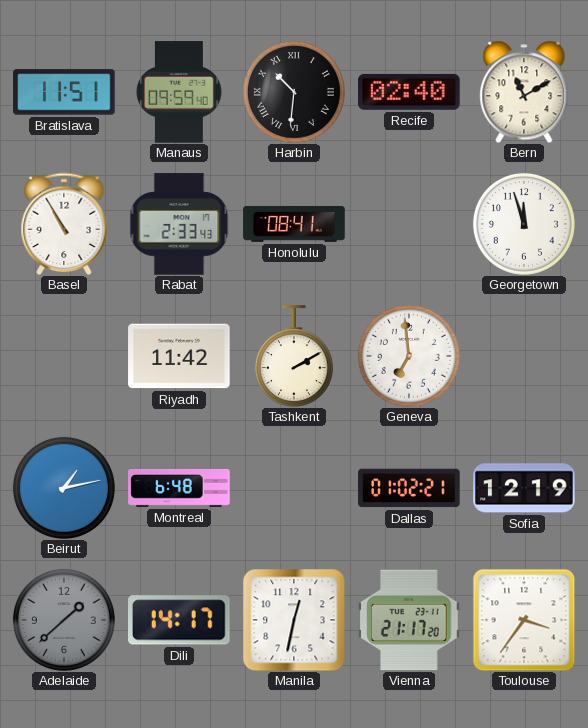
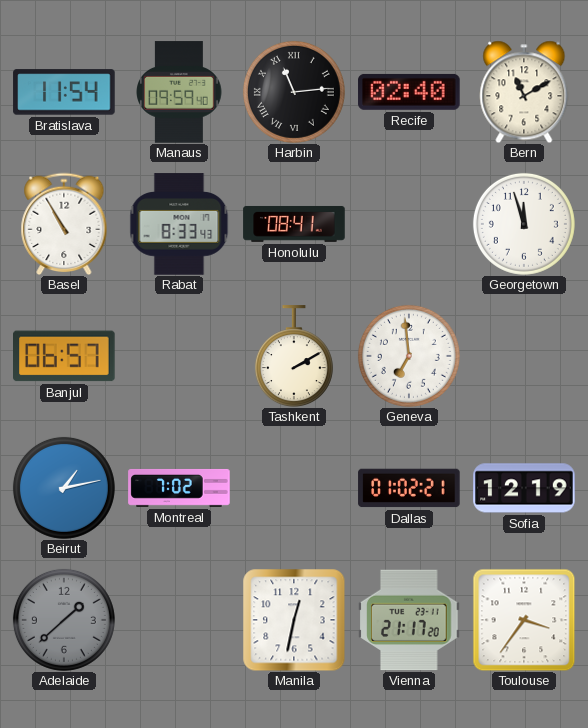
Bratislava: 11:51 -> 11:54 (64, 92)
Harbin: 10:31 -> 11:14 (294, 92)
Rabat: 2:33 -> 8:33 (179, 224)
Banjul: none -> 06:57 (65, 356)
Riyadh: 11:42 -> none (179, 356)
Montreal: 6:48 -> 7:02 (179, 488)
Dili: 14:17 -> none (180, 620)
